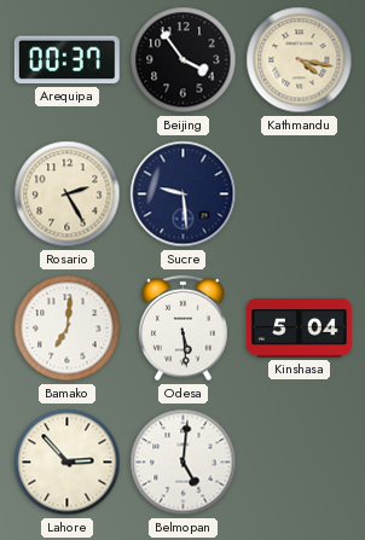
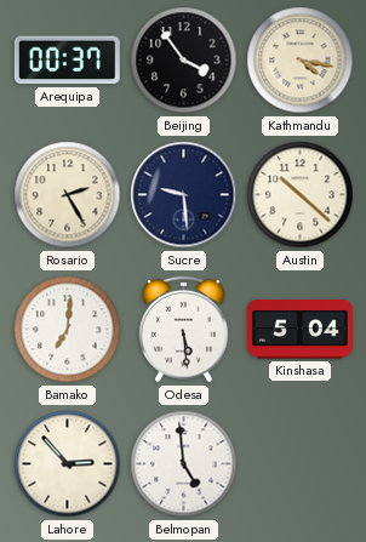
Austin: none -> 10:22 (301, 195)
Belmopan: 5:01 -> 4:59 (184, 464)
